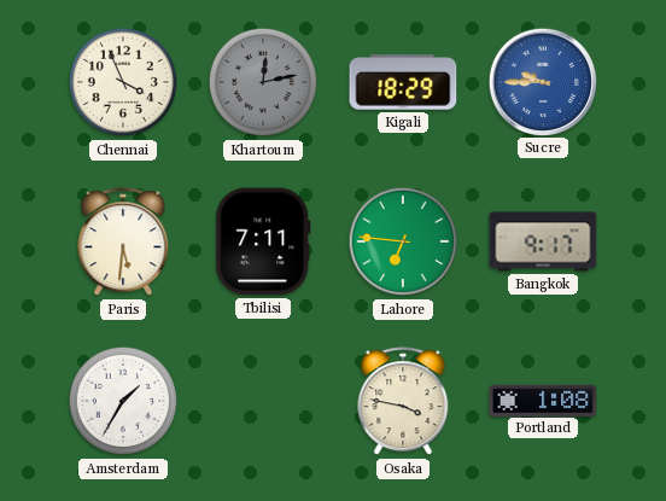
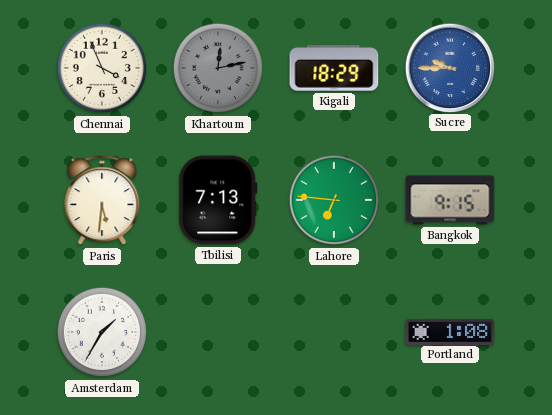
Tbilisi: 7:11 -> 7:13 (218, 200)
Bangkok: 9:17 -> 9:15 (450, 200)
Osaka: 3:47 -> none (403, 402)
